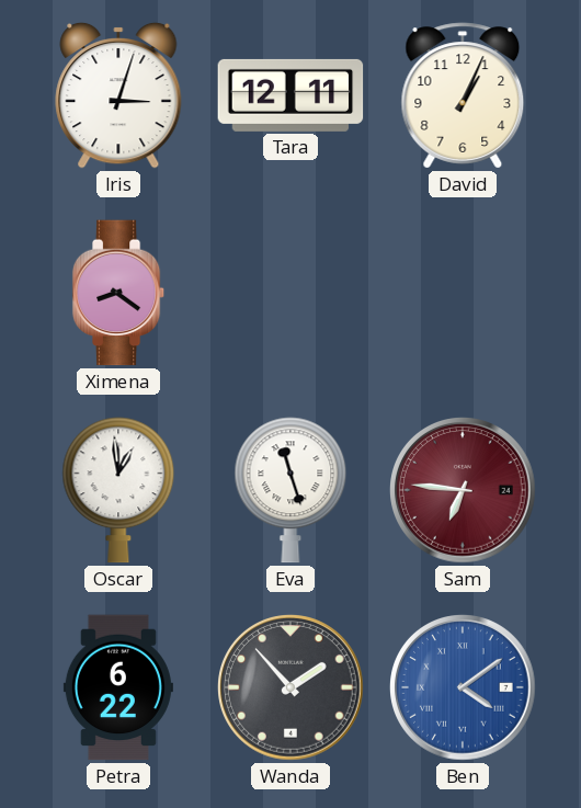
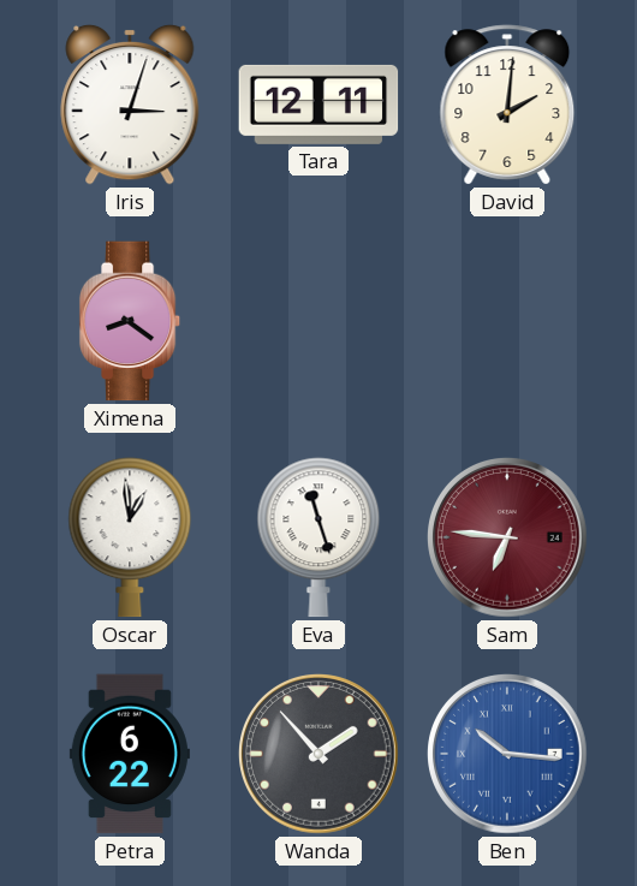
David: 1:04 -> 2:01 (507, 105)
Ben: 4:09 -> 10:16 (507, 754)
